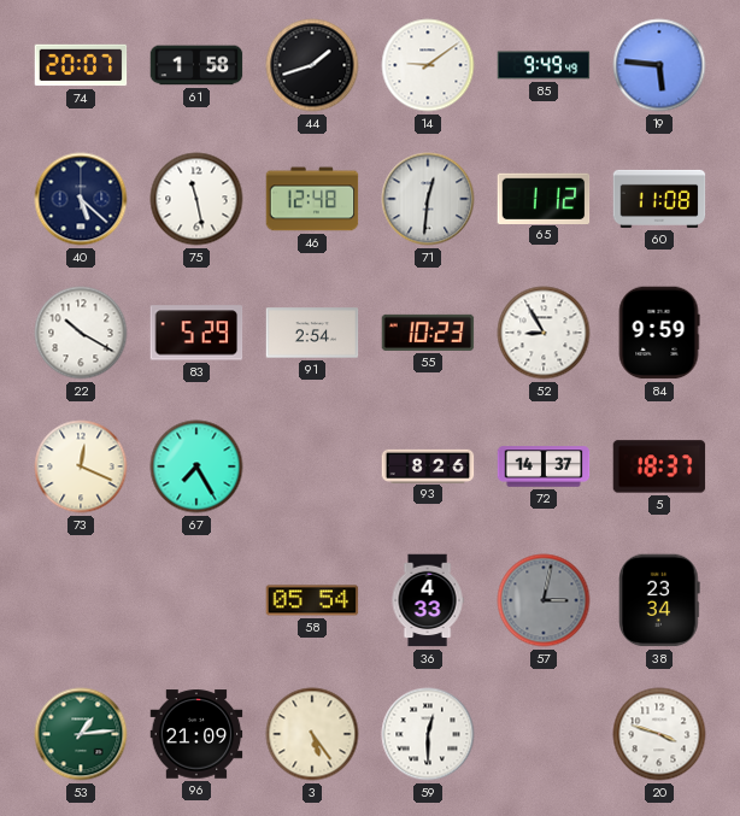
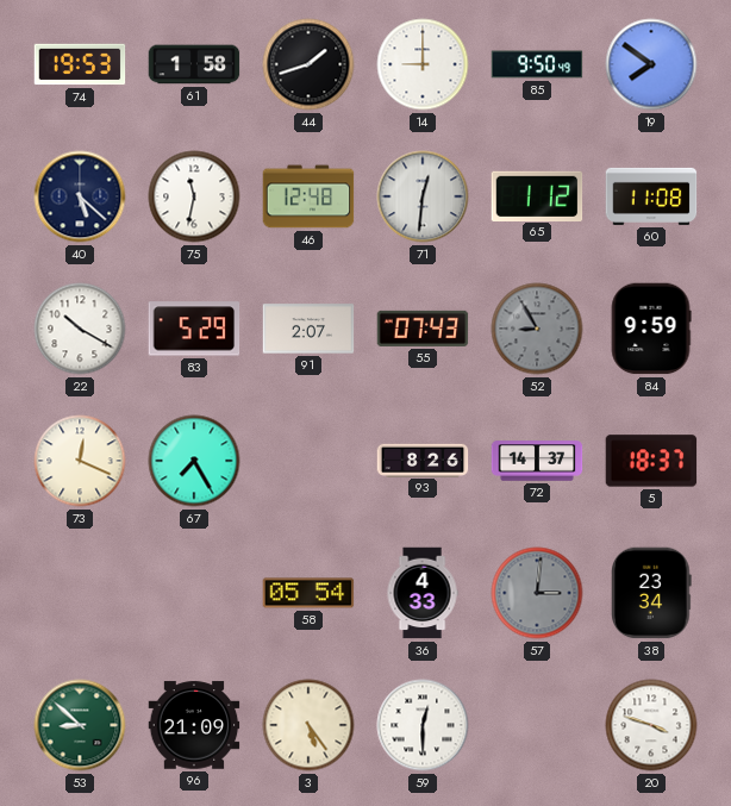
74: 20:07 -> 19:53 (80, 64)
14: 9:09 -> 9:00 (423, 64)
85: 9:49 -> 9:50 (537, 64)
19: 5:46 -> 7:51 (651, 64)
75: 11:28 -> 11:32 (194, 196)
91: 2:54 -> 2:07 (308, 329)
55: 10:23 -> 07:43 (423, 329)
52 dial: white -> grey (537, 329)
57: 3:02 -> 3:01 (537, 593)
53: 1:14 -> 8:52 (80, 725)
